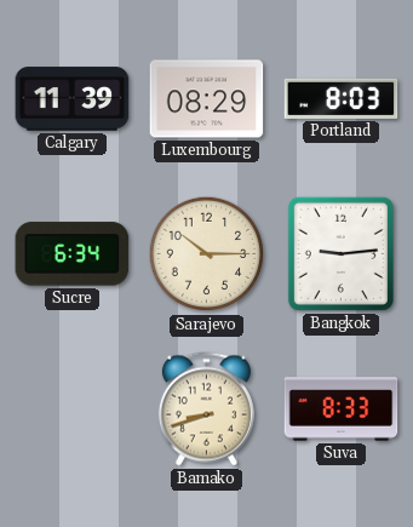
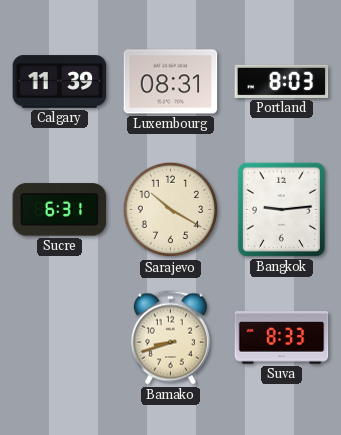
Luxembourg: 08:29 -> 08:31 (171, 82)
Sucre: 6:34 -> 6:31 (60, 210)
Sarajevo: 10:15 -> 10:20 (171, 210)
